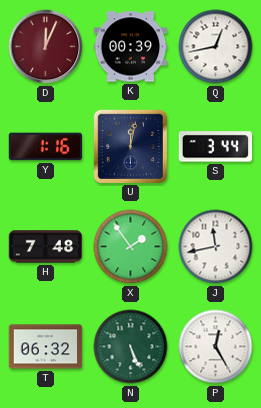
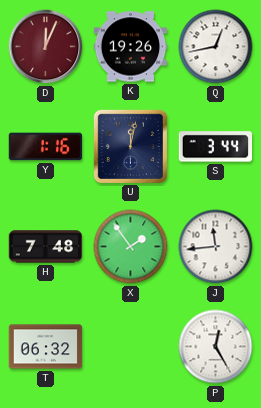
K: 00:39 -> 19:26 (131, 47)
J: 11:43 -> 11:44 (216, 247)
N: 5:26 -> none (131, 347)
